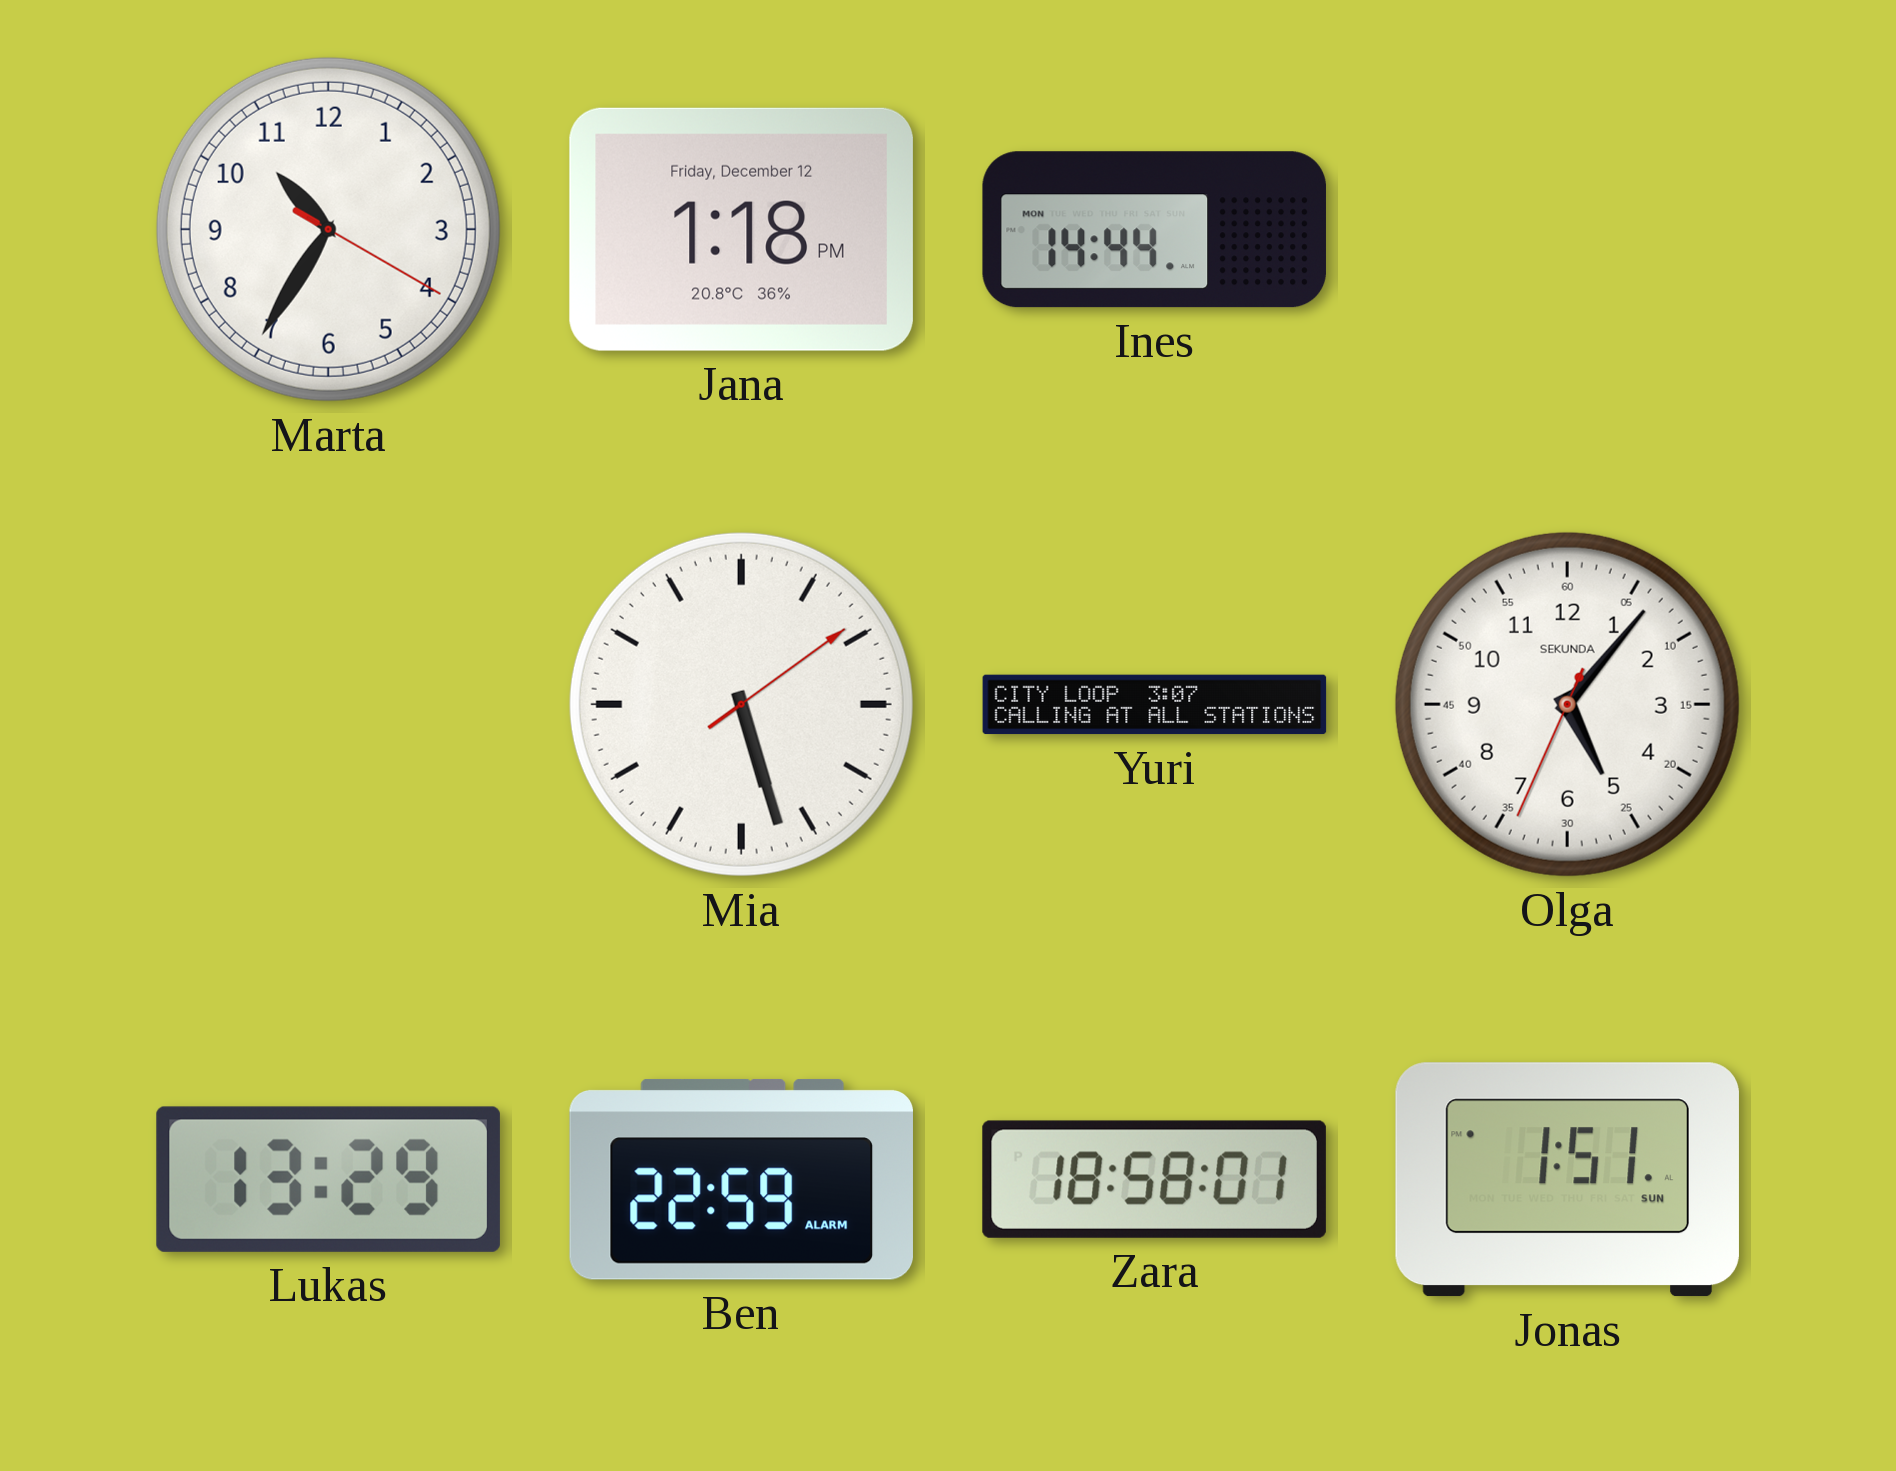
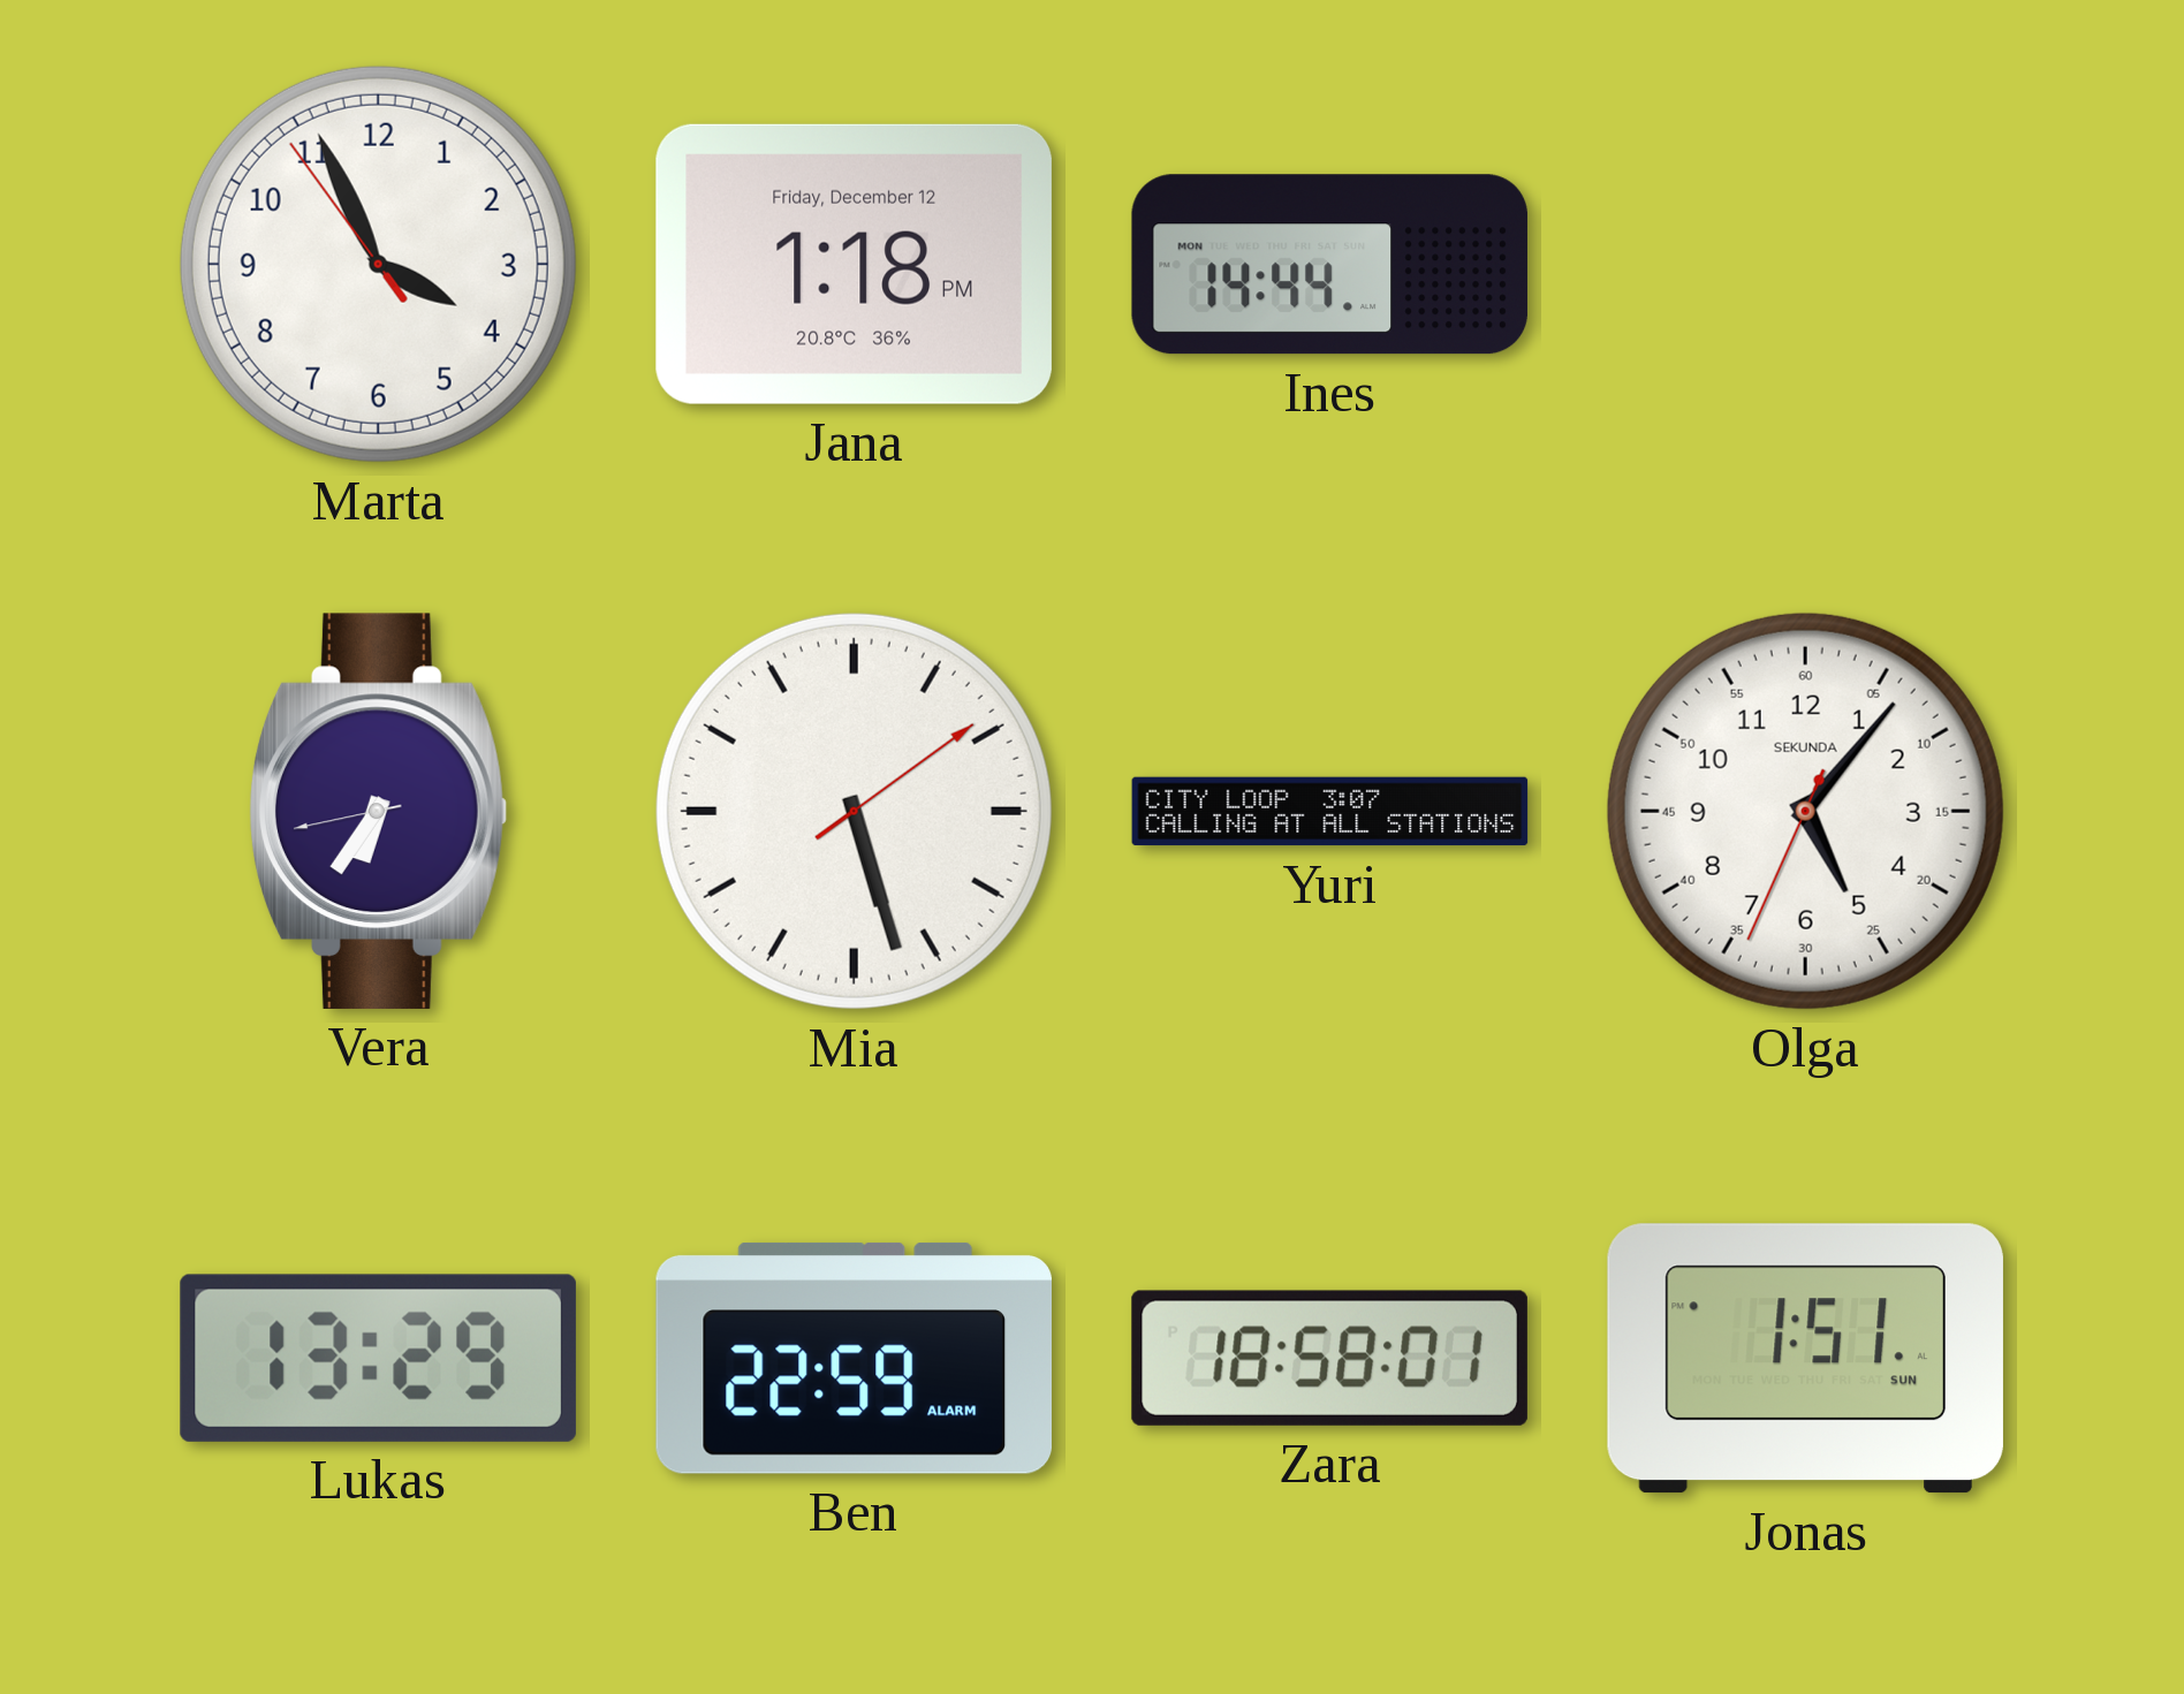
Marta: 10:35 -> 3:55 (378, 264)
Vera: none -> 6:35 (378, 811)
